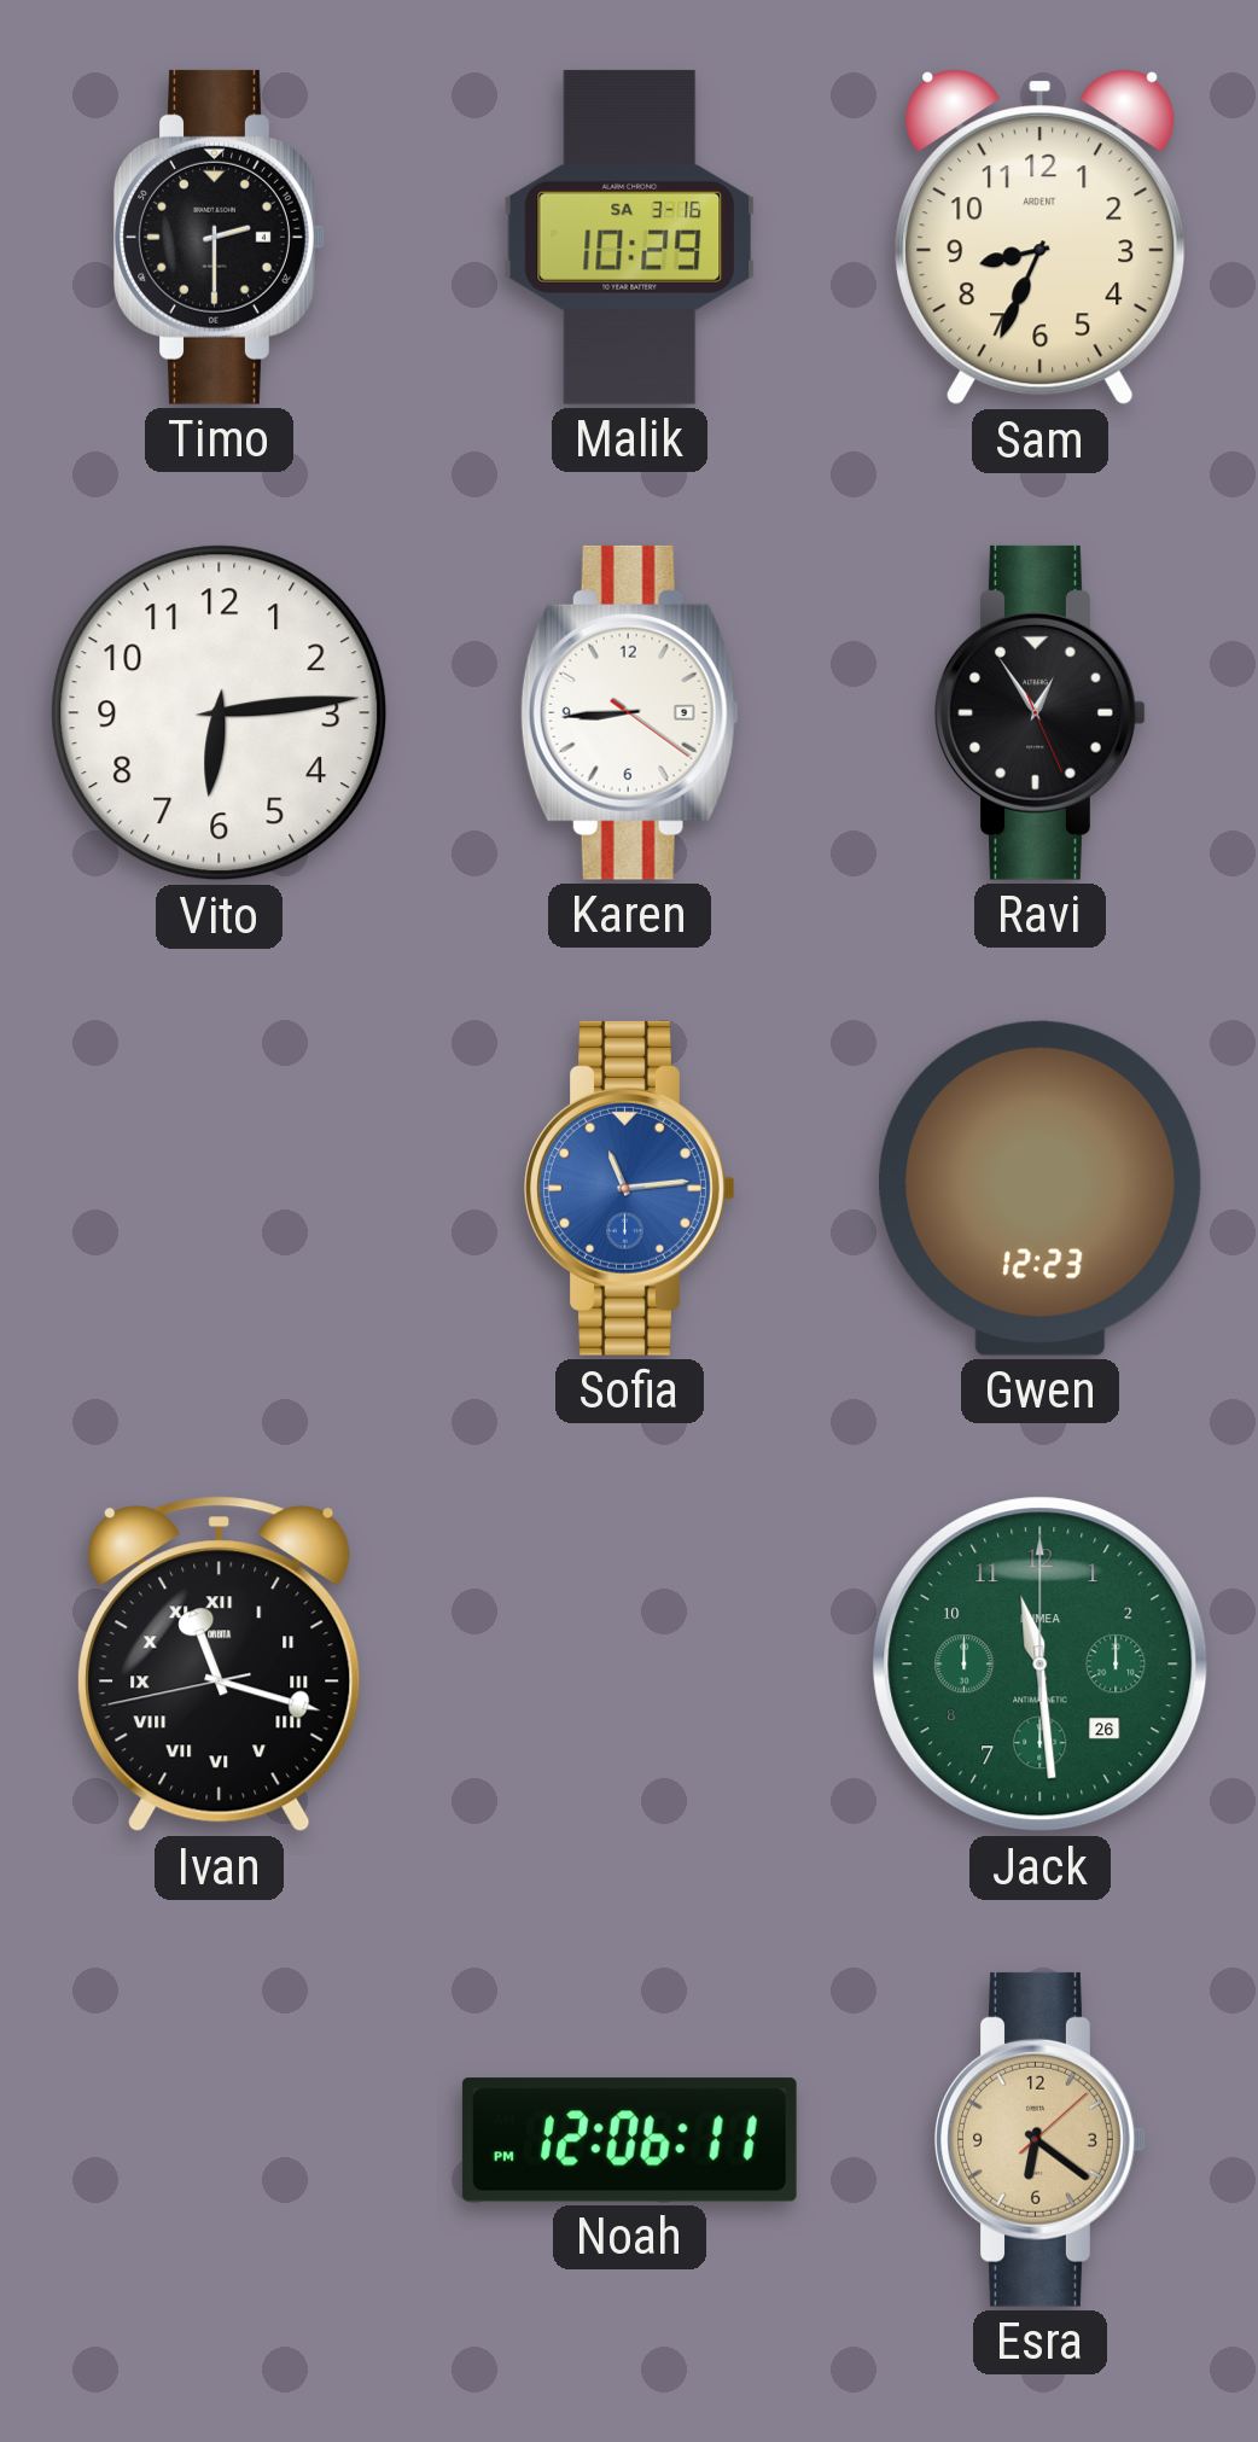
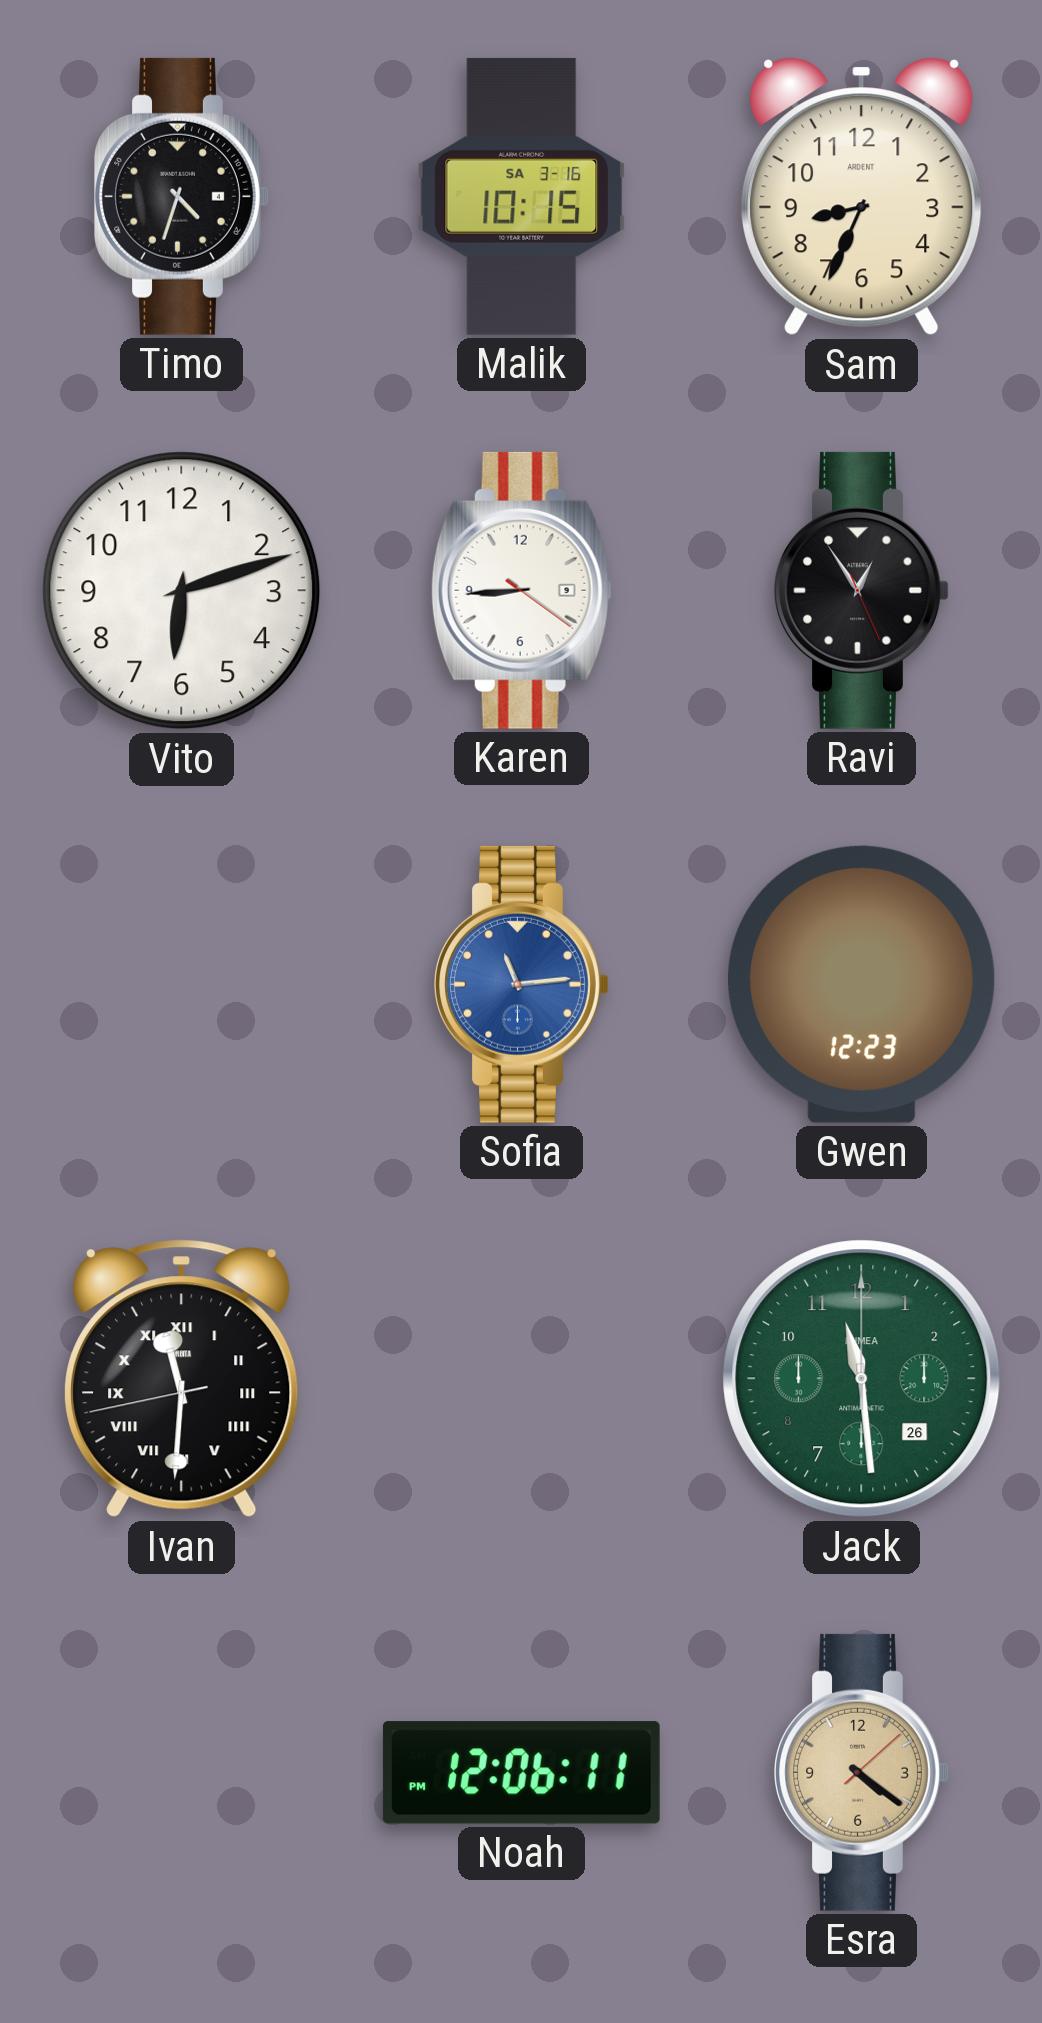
Timo: 2:30 -> 4:33 (182, 196)
Malik: 10:29 -> 10:15 (522, 196)
Vito: 6:14 -> 6:12 (182, 591)
Ivan: 11:17 -> 11:30 (182, 1379)
Esra: 6:21 -> 4:21 (862, 1772)
